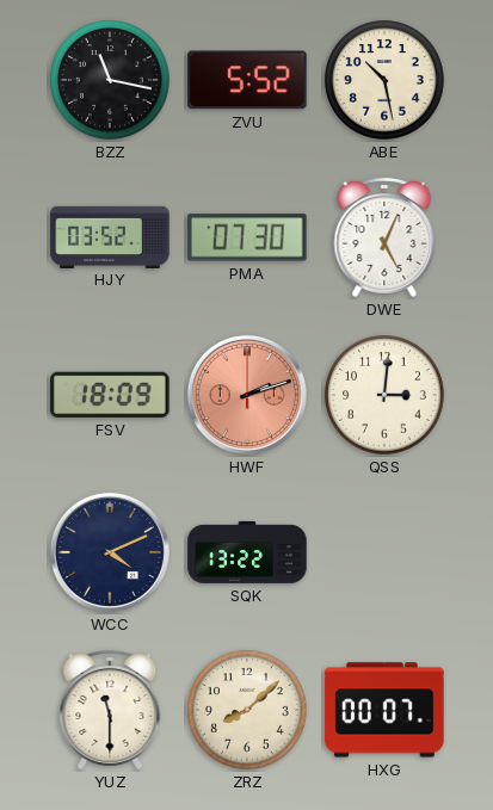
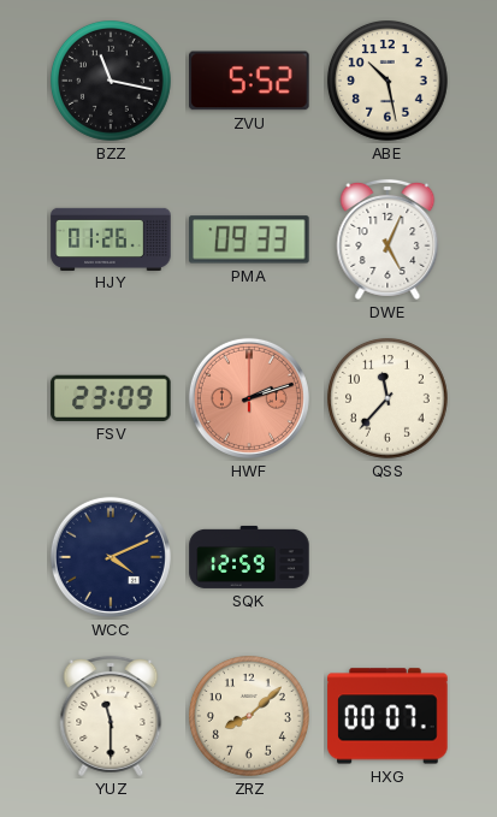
HJY: 03:52 -> 01:26 (111, 238)
PMA: 07:30 -> 09:33 (249, 239)
FSV: 18:09 -> 23:09 (111, 398)
QSS: 3:01 -> 11:37 (387, 399)
SQK: 13:22 -> 12:59 (249, 557)
